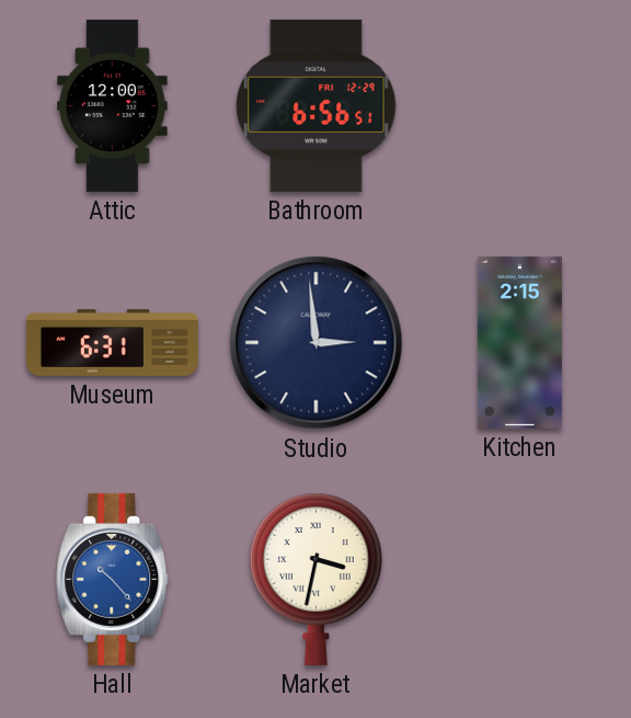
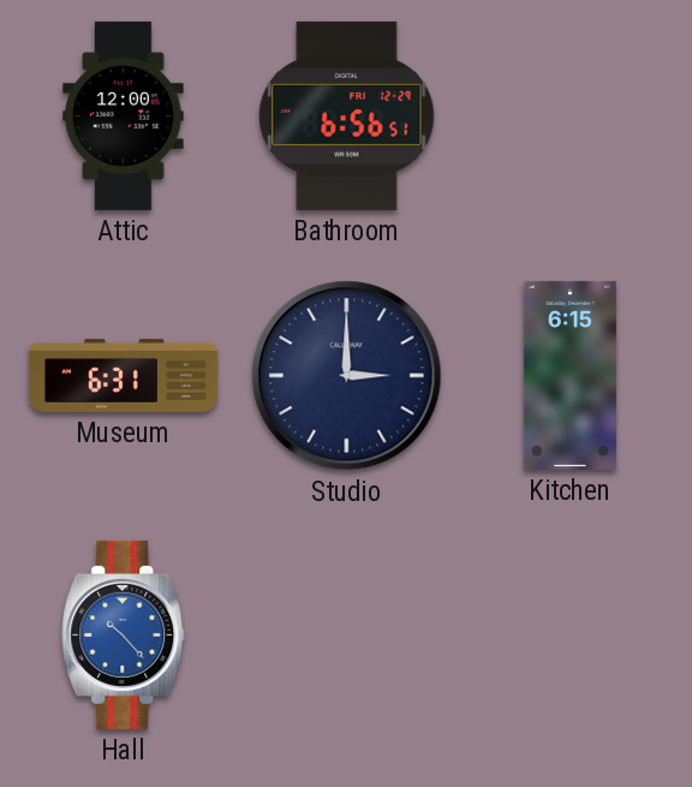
Studio: 2:59 -> 3:00 (347, 376)
Kitchen: 2:15 -> 6:15 (569, 375)
Market: 3:32 -> none (315, 579)
